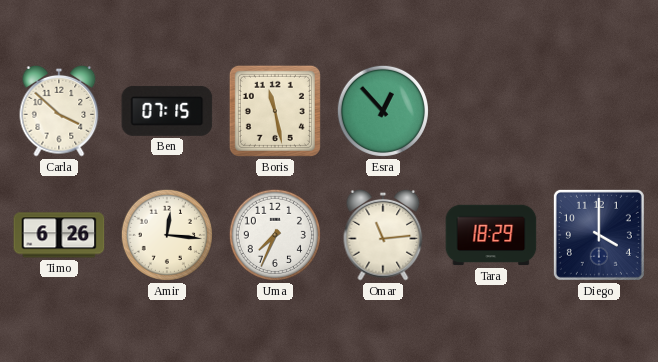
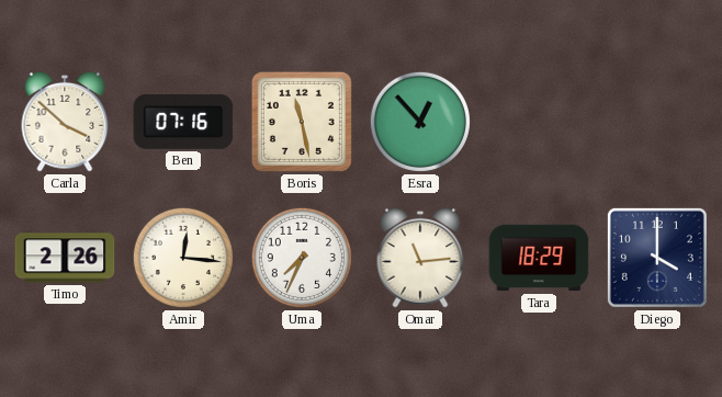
Ben: 07:15 -> 07:16 (183, 122)
Timo: 6:26 -> 2:26 (65, 258)
